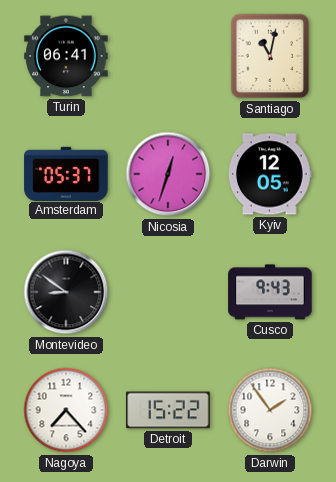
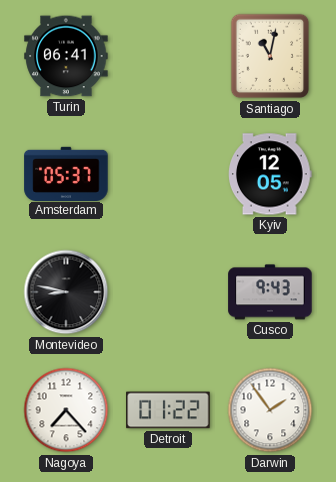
Nicosia: 12:33 -> none (168, 174)
Montevideo: 8:51 -> 8:47 (66, 292)
Detroit: 15:22 -> 01:22 (168, 410)
